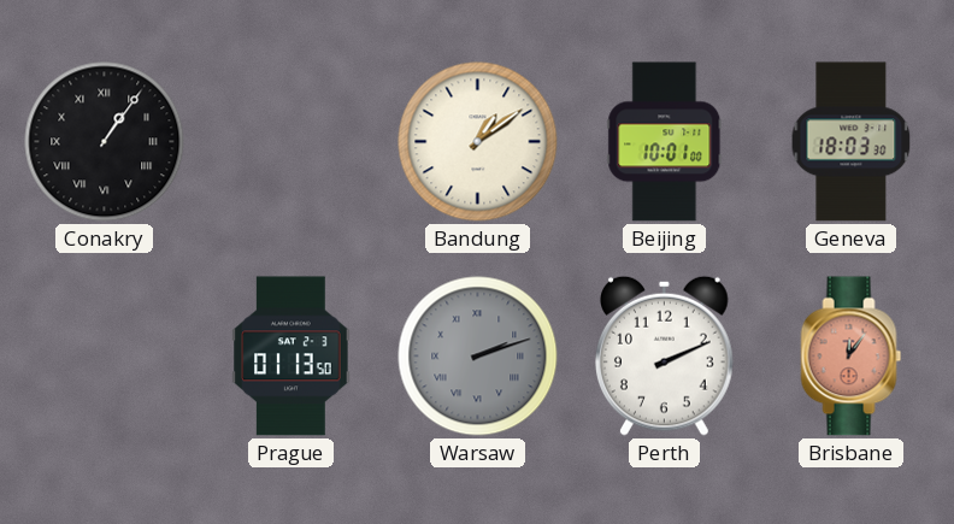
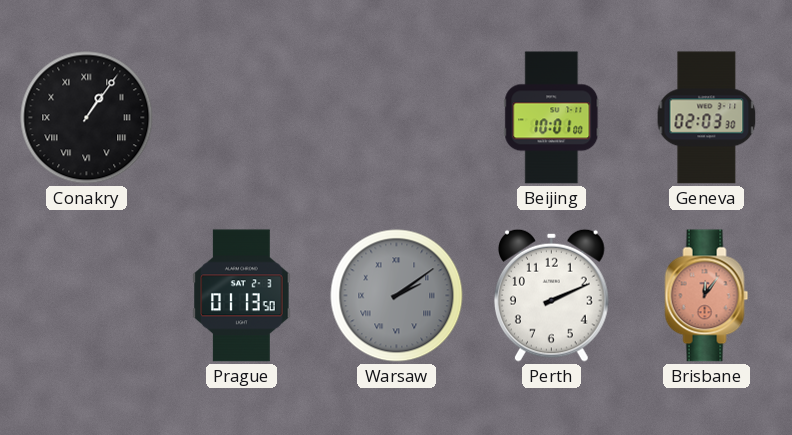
Bandung: 1:09 -> none (478, 142)
Geneva: 18:03 -> 02:03 (707, 118)
Warsaw: 2:12 -> 2:09 (397, 296)
